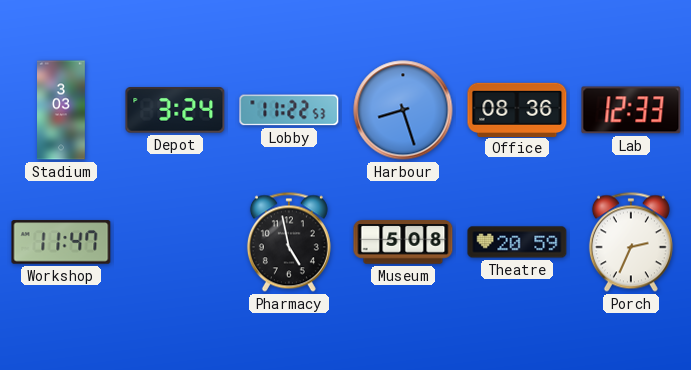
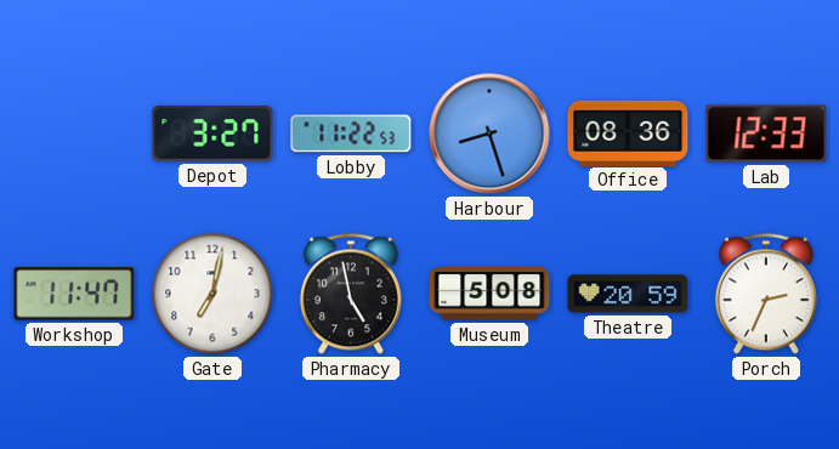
Stadium: 3:03 -> none (62, 110)
Depot: 3:24 -> 3:27 (212, 133)
Gate: none -> 7:02 (212, 294)
